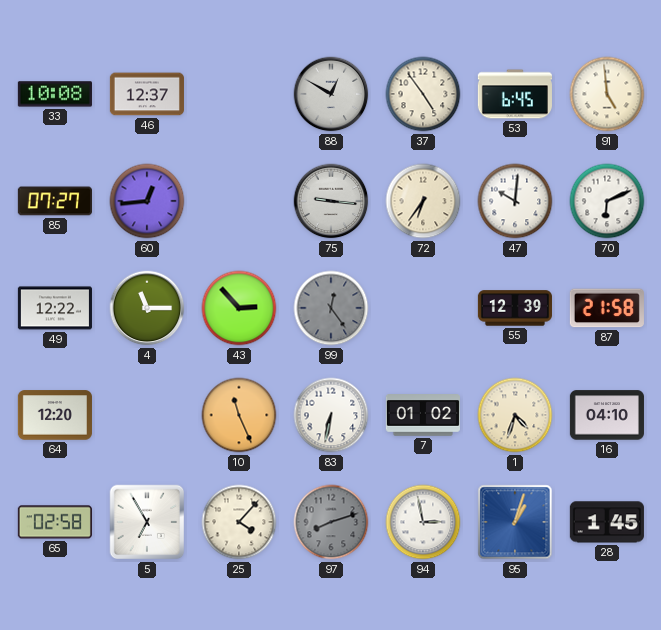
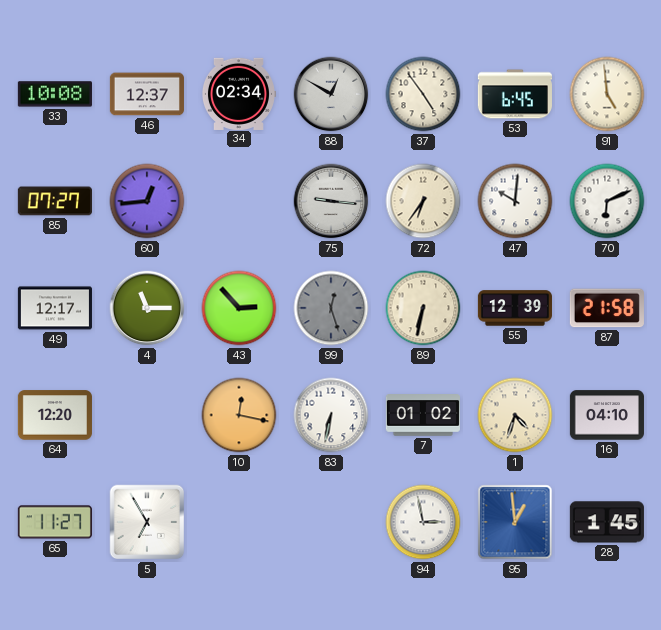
34: none -> 02:34 (238, 93)
49: 12:22 -> 12:17 (55, 308)
99: 12:24 -> 12:27 (331, 308)
89: none -> 6:32 (423, 308)
10: 11:26 -> 12:17 (239, 415)
65: 02:58 -> 11:27 (55, 522)
25: 4:07 -> none (239, 522)
97: 8:12 -> none (331, 522)
95: 1:03 -> 12:59 (515, 522)
